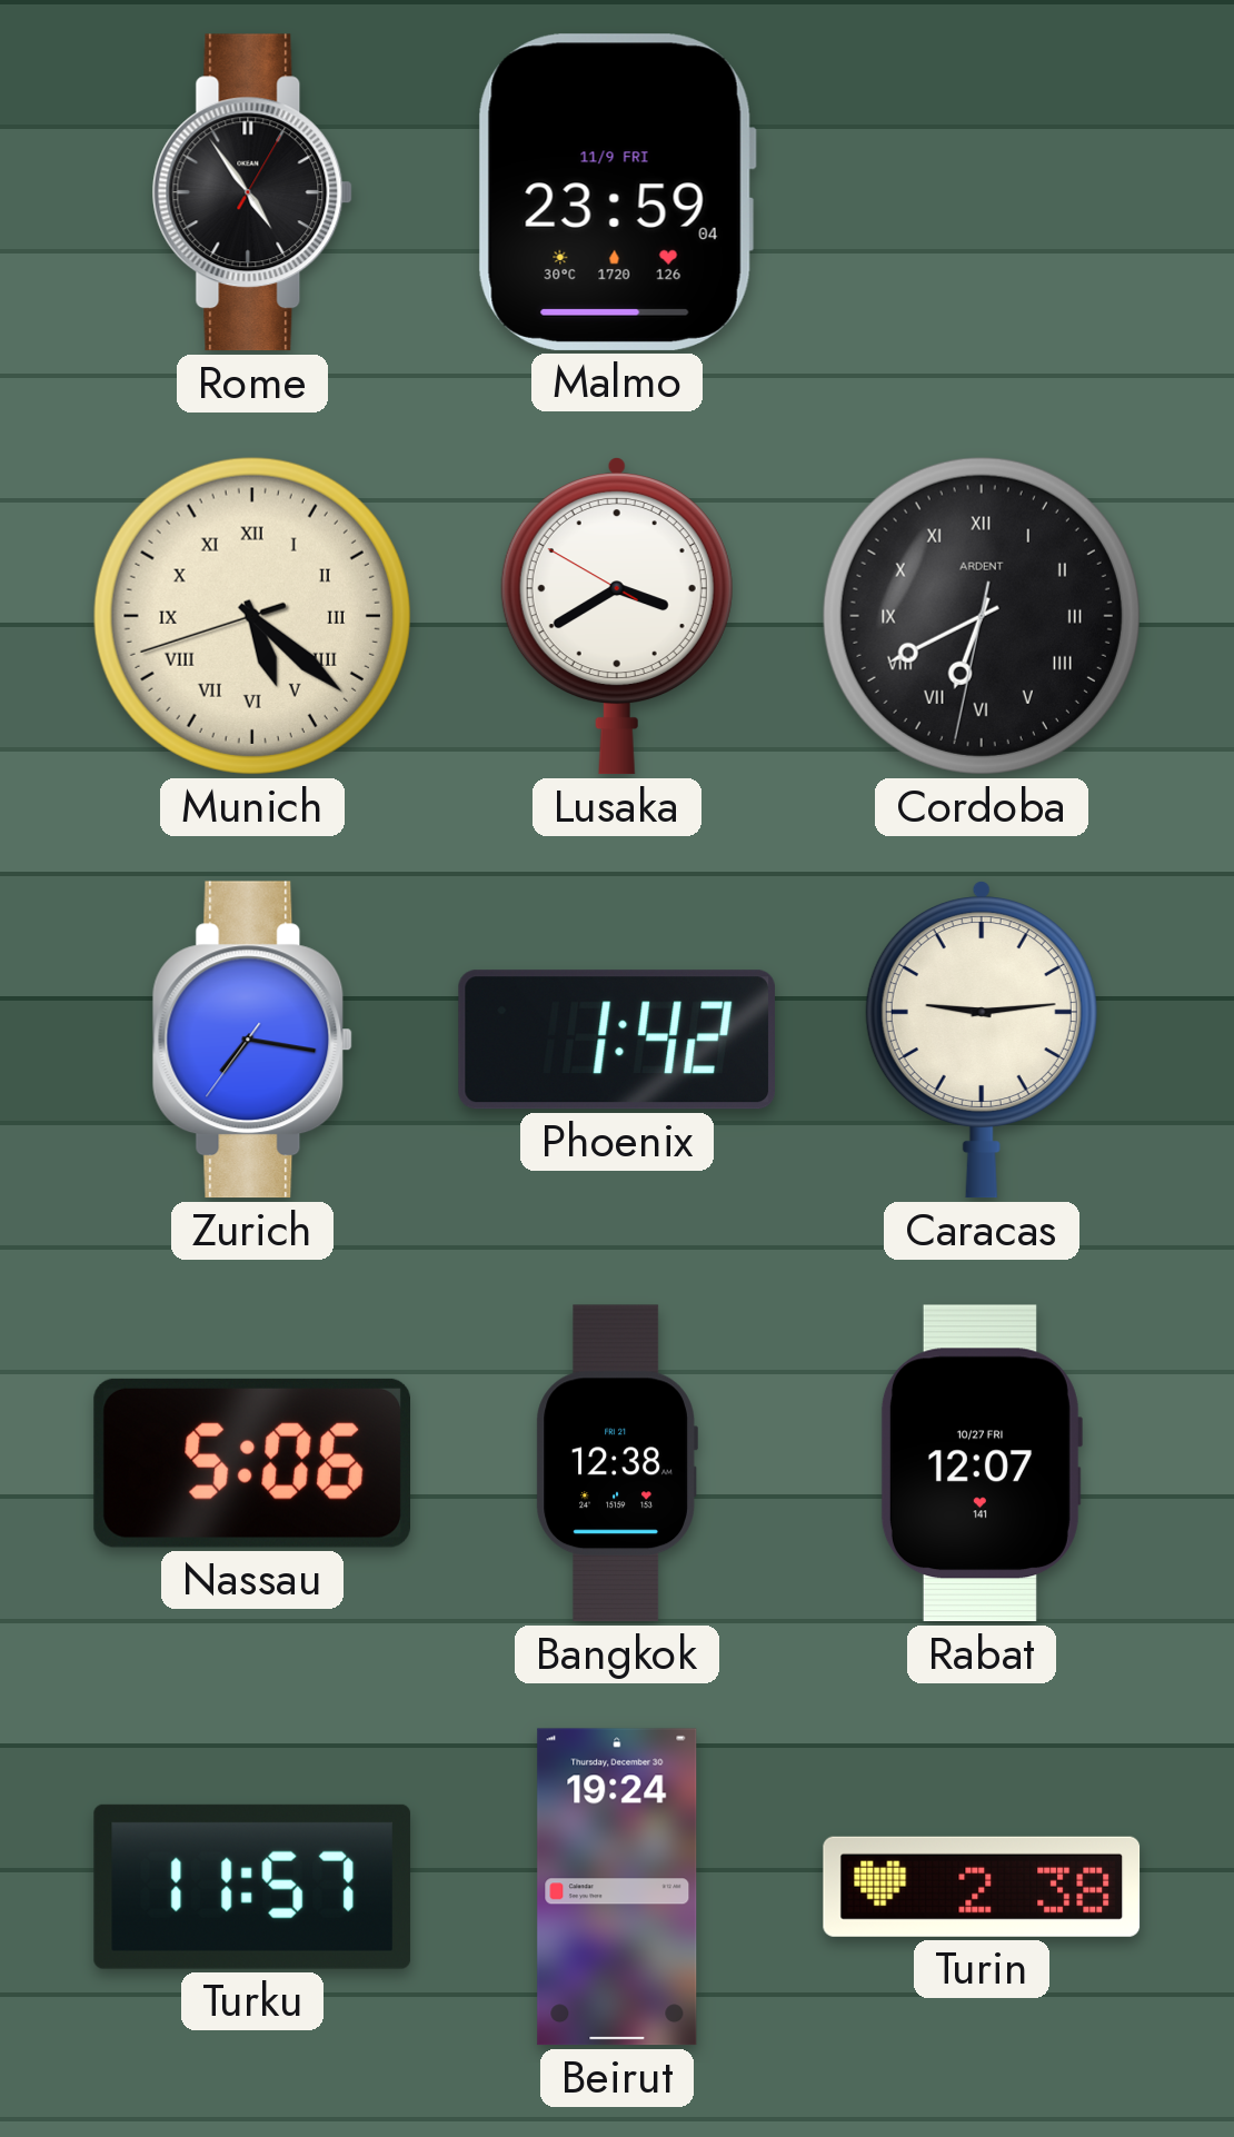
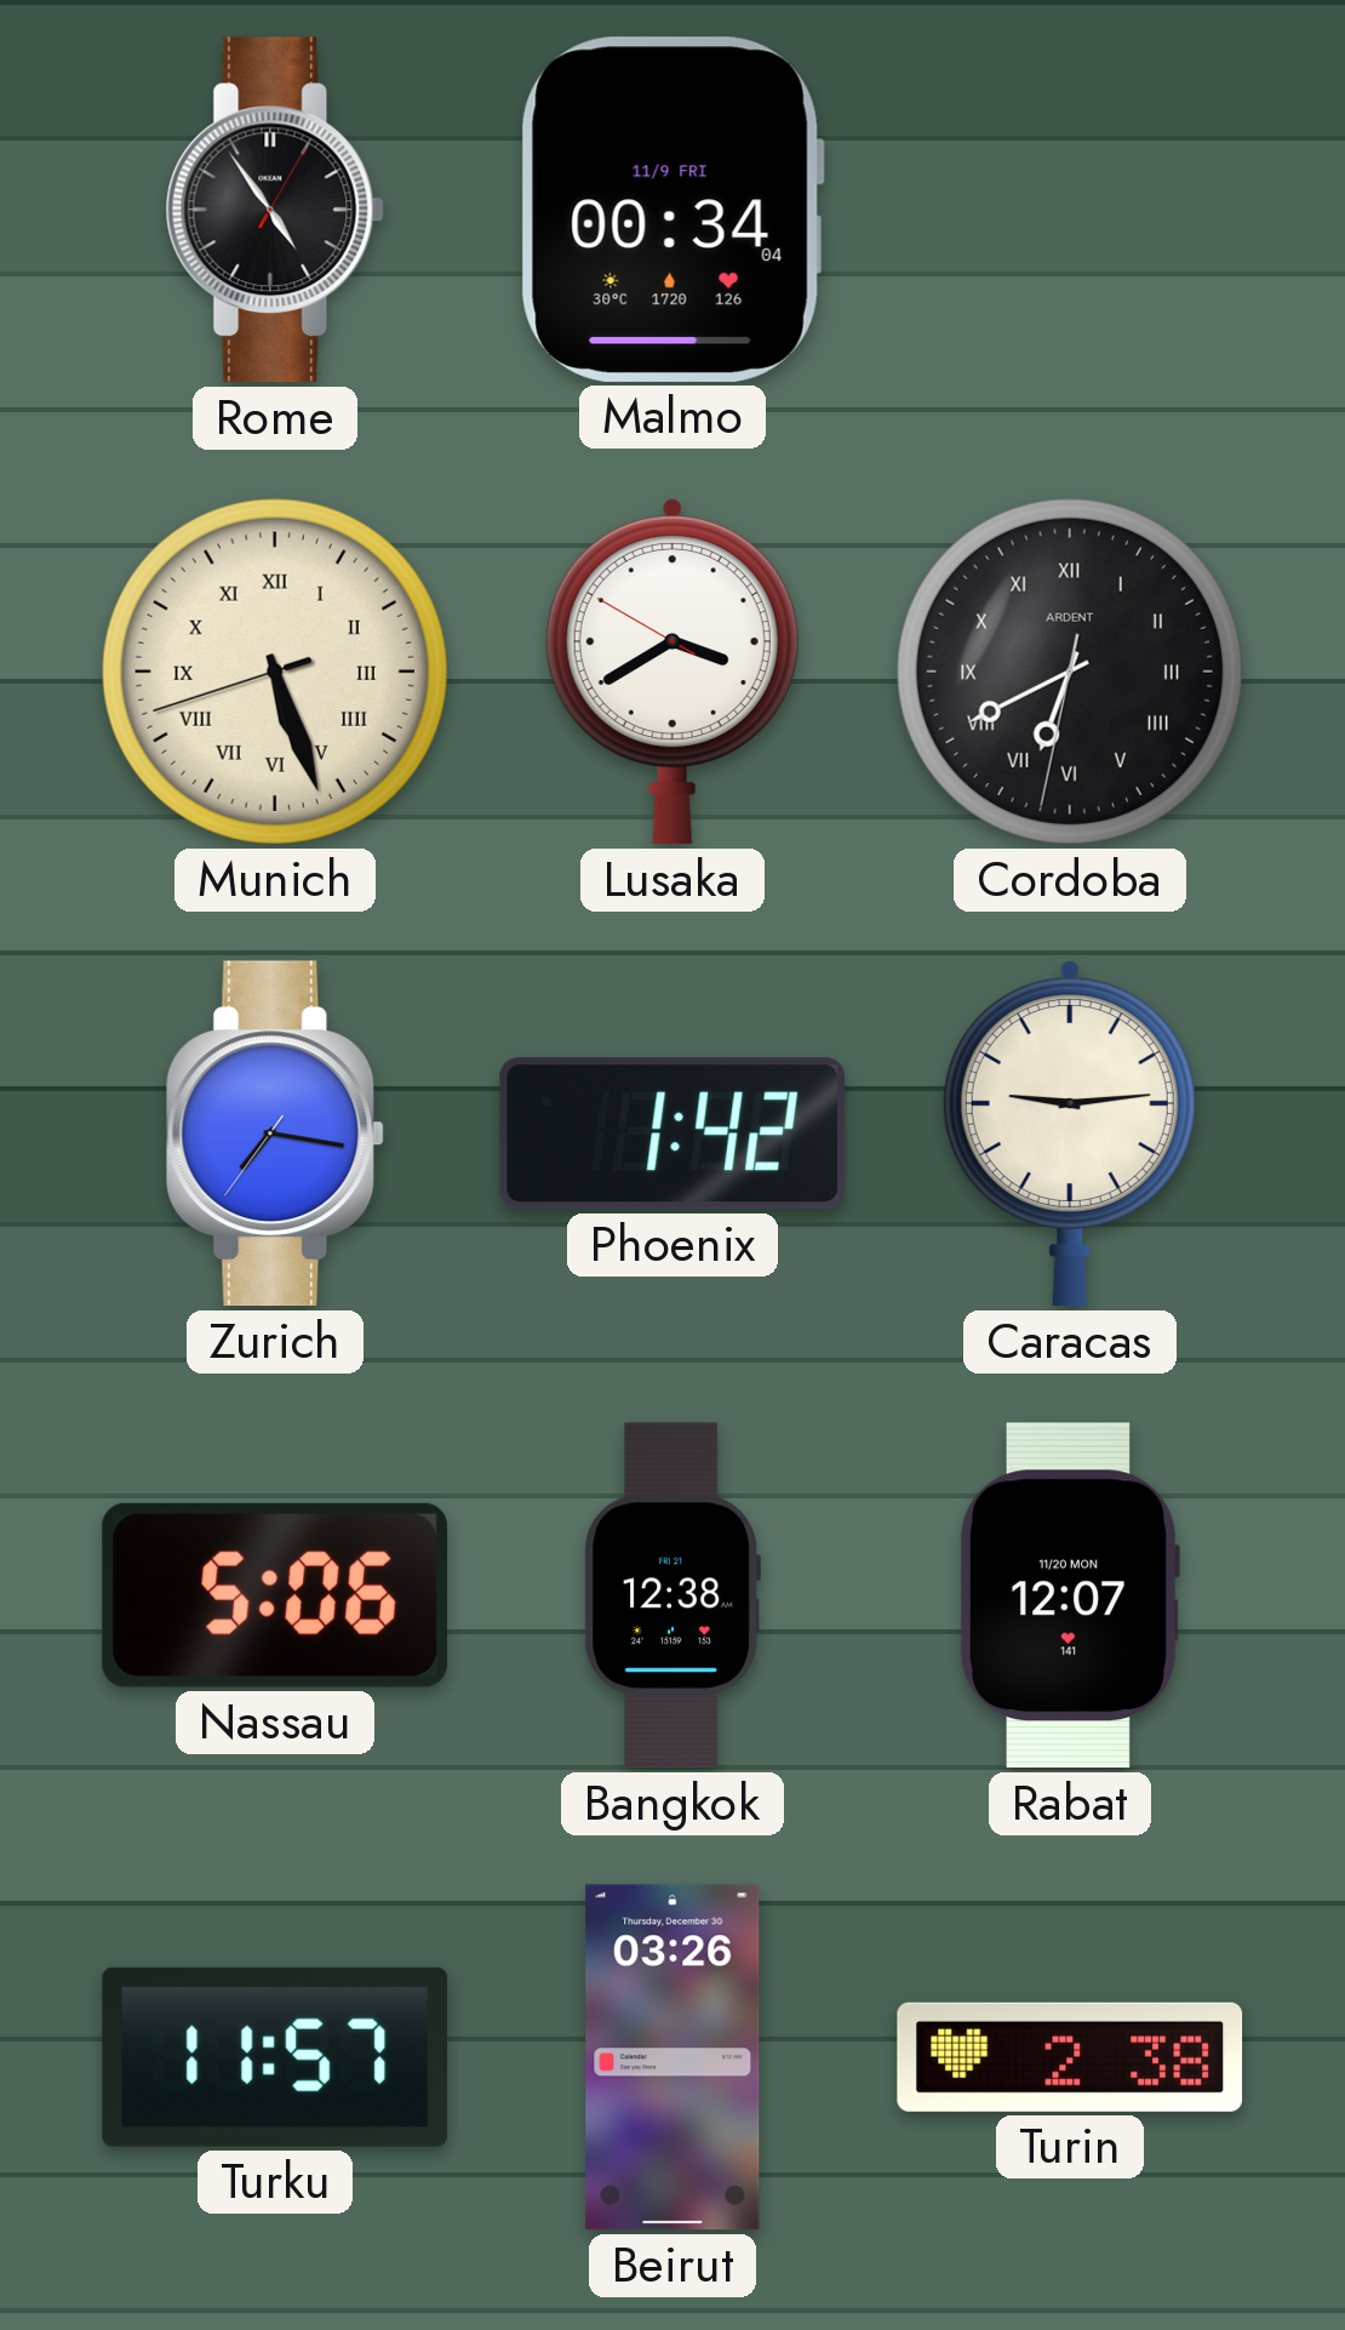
Malmo: 23:59 -> 00:34 (672, 210)
Munich: 5:21 -> 5:26 (275, 672)
Rabat date: 10/27 FRI -> 11/20 MON (1069, 1595)
Beirut: 19:24 -> 03:26 (672, 2057)
